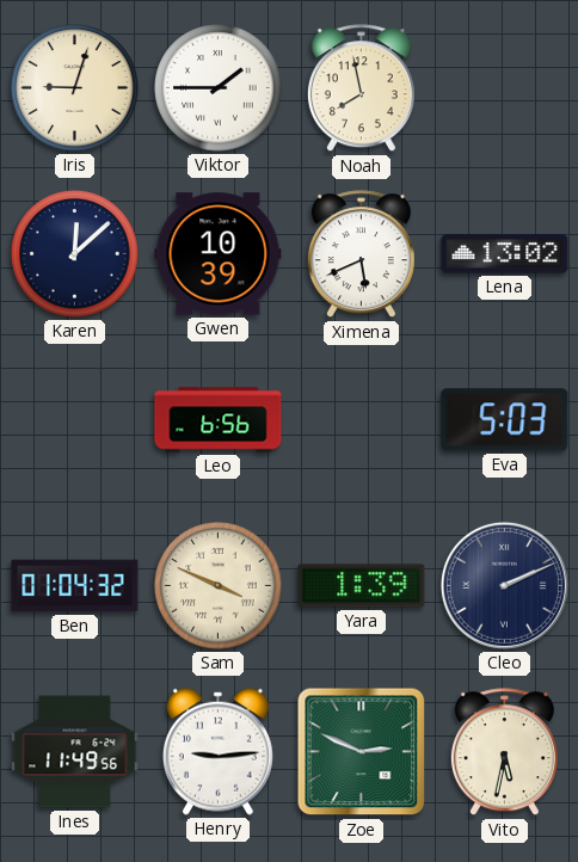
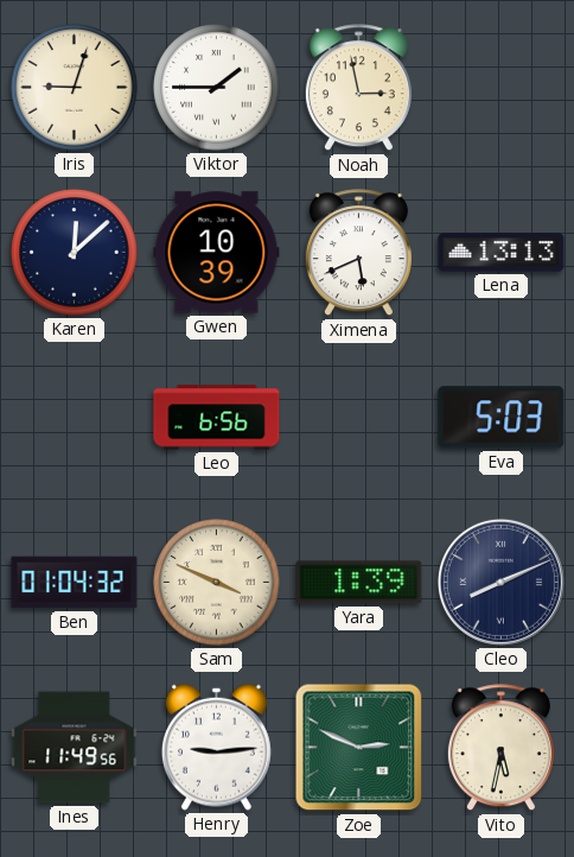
Noah: 7:58 -> 2:58 (358, 88)
Lena: 13:02 -> 13:13 (502, 253)
Cleo: 2:11 -> 8:11 (500, 582)
